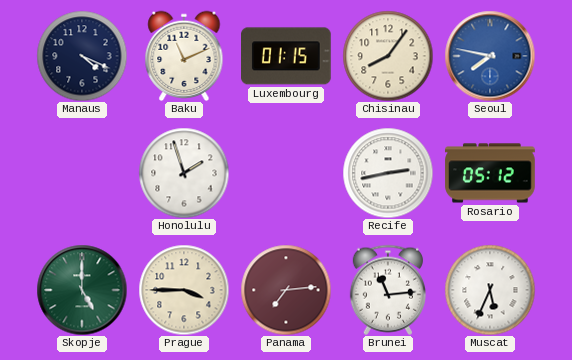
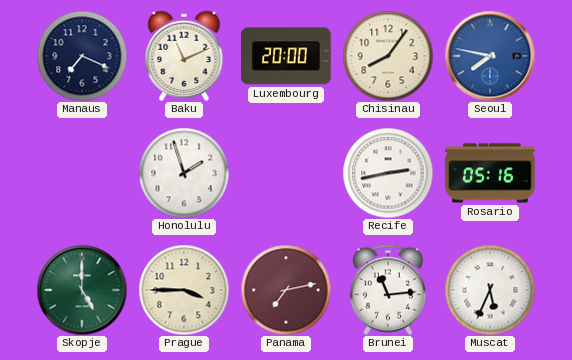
Manaus: 4:19 -> 7:19 (82, 56)
Luxembourg: 01:15 -> 20:00 (287, 56)
Rosario: 05:12 -> 05:16 (490, 173)
Panama: 7:14 -> 7:13 (286, 290)
